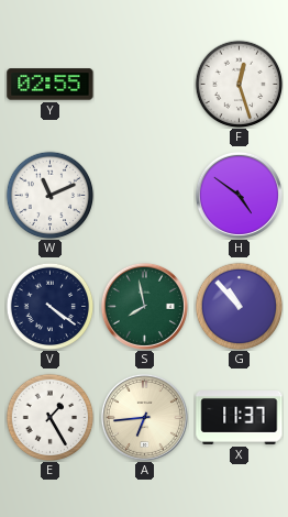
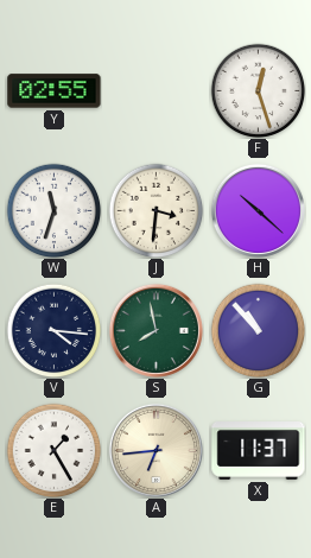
W: 11:11 -> 11:33 (53, 210)
J: none -> 3:31 (155, 210)
H: 4:51 -> 10:22 (258, 210)
V: 4:21 -> 4:16 (53, 330)
